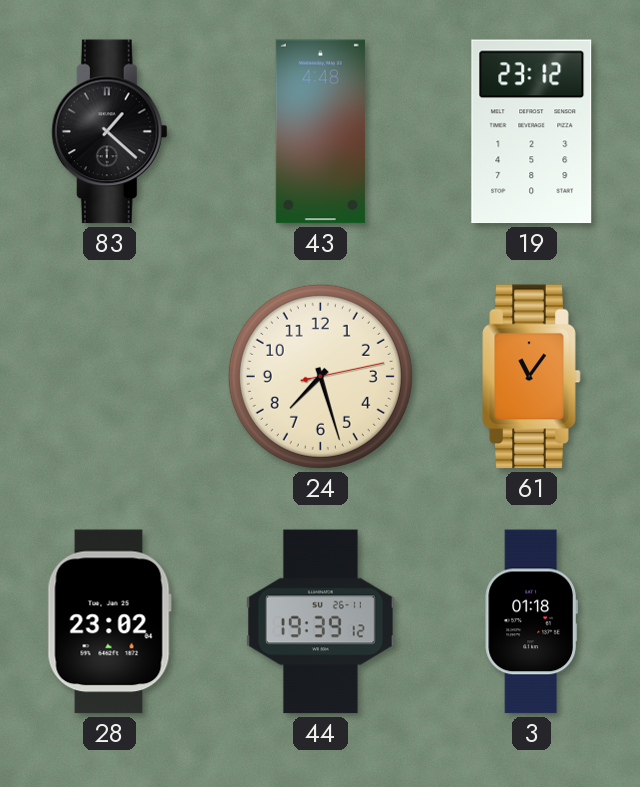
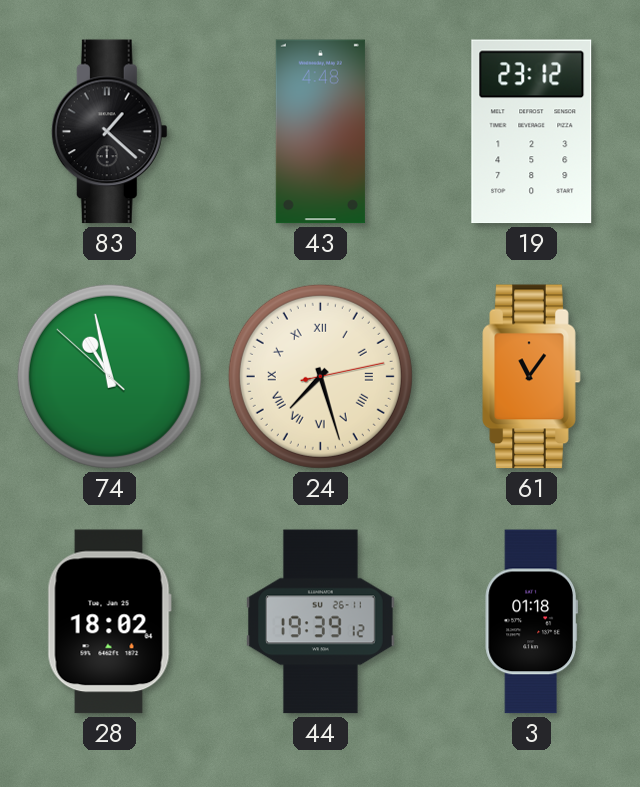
74: none -> 10:57 (109, 376)
24 numerals: Arabic -> Roman (320, 376)
28: 23:02 -> 18:02 (109, 622)
